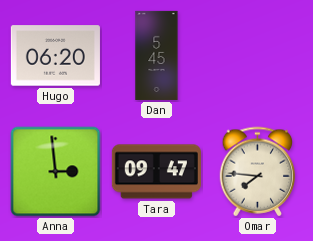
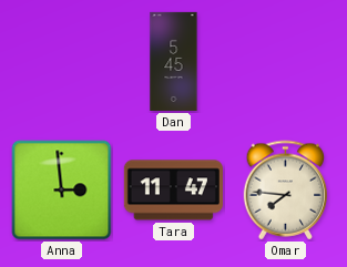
Hugo: 06:20 -> none (55, 56)
Tara: 09:47 -> 11:47 (173, 191)
